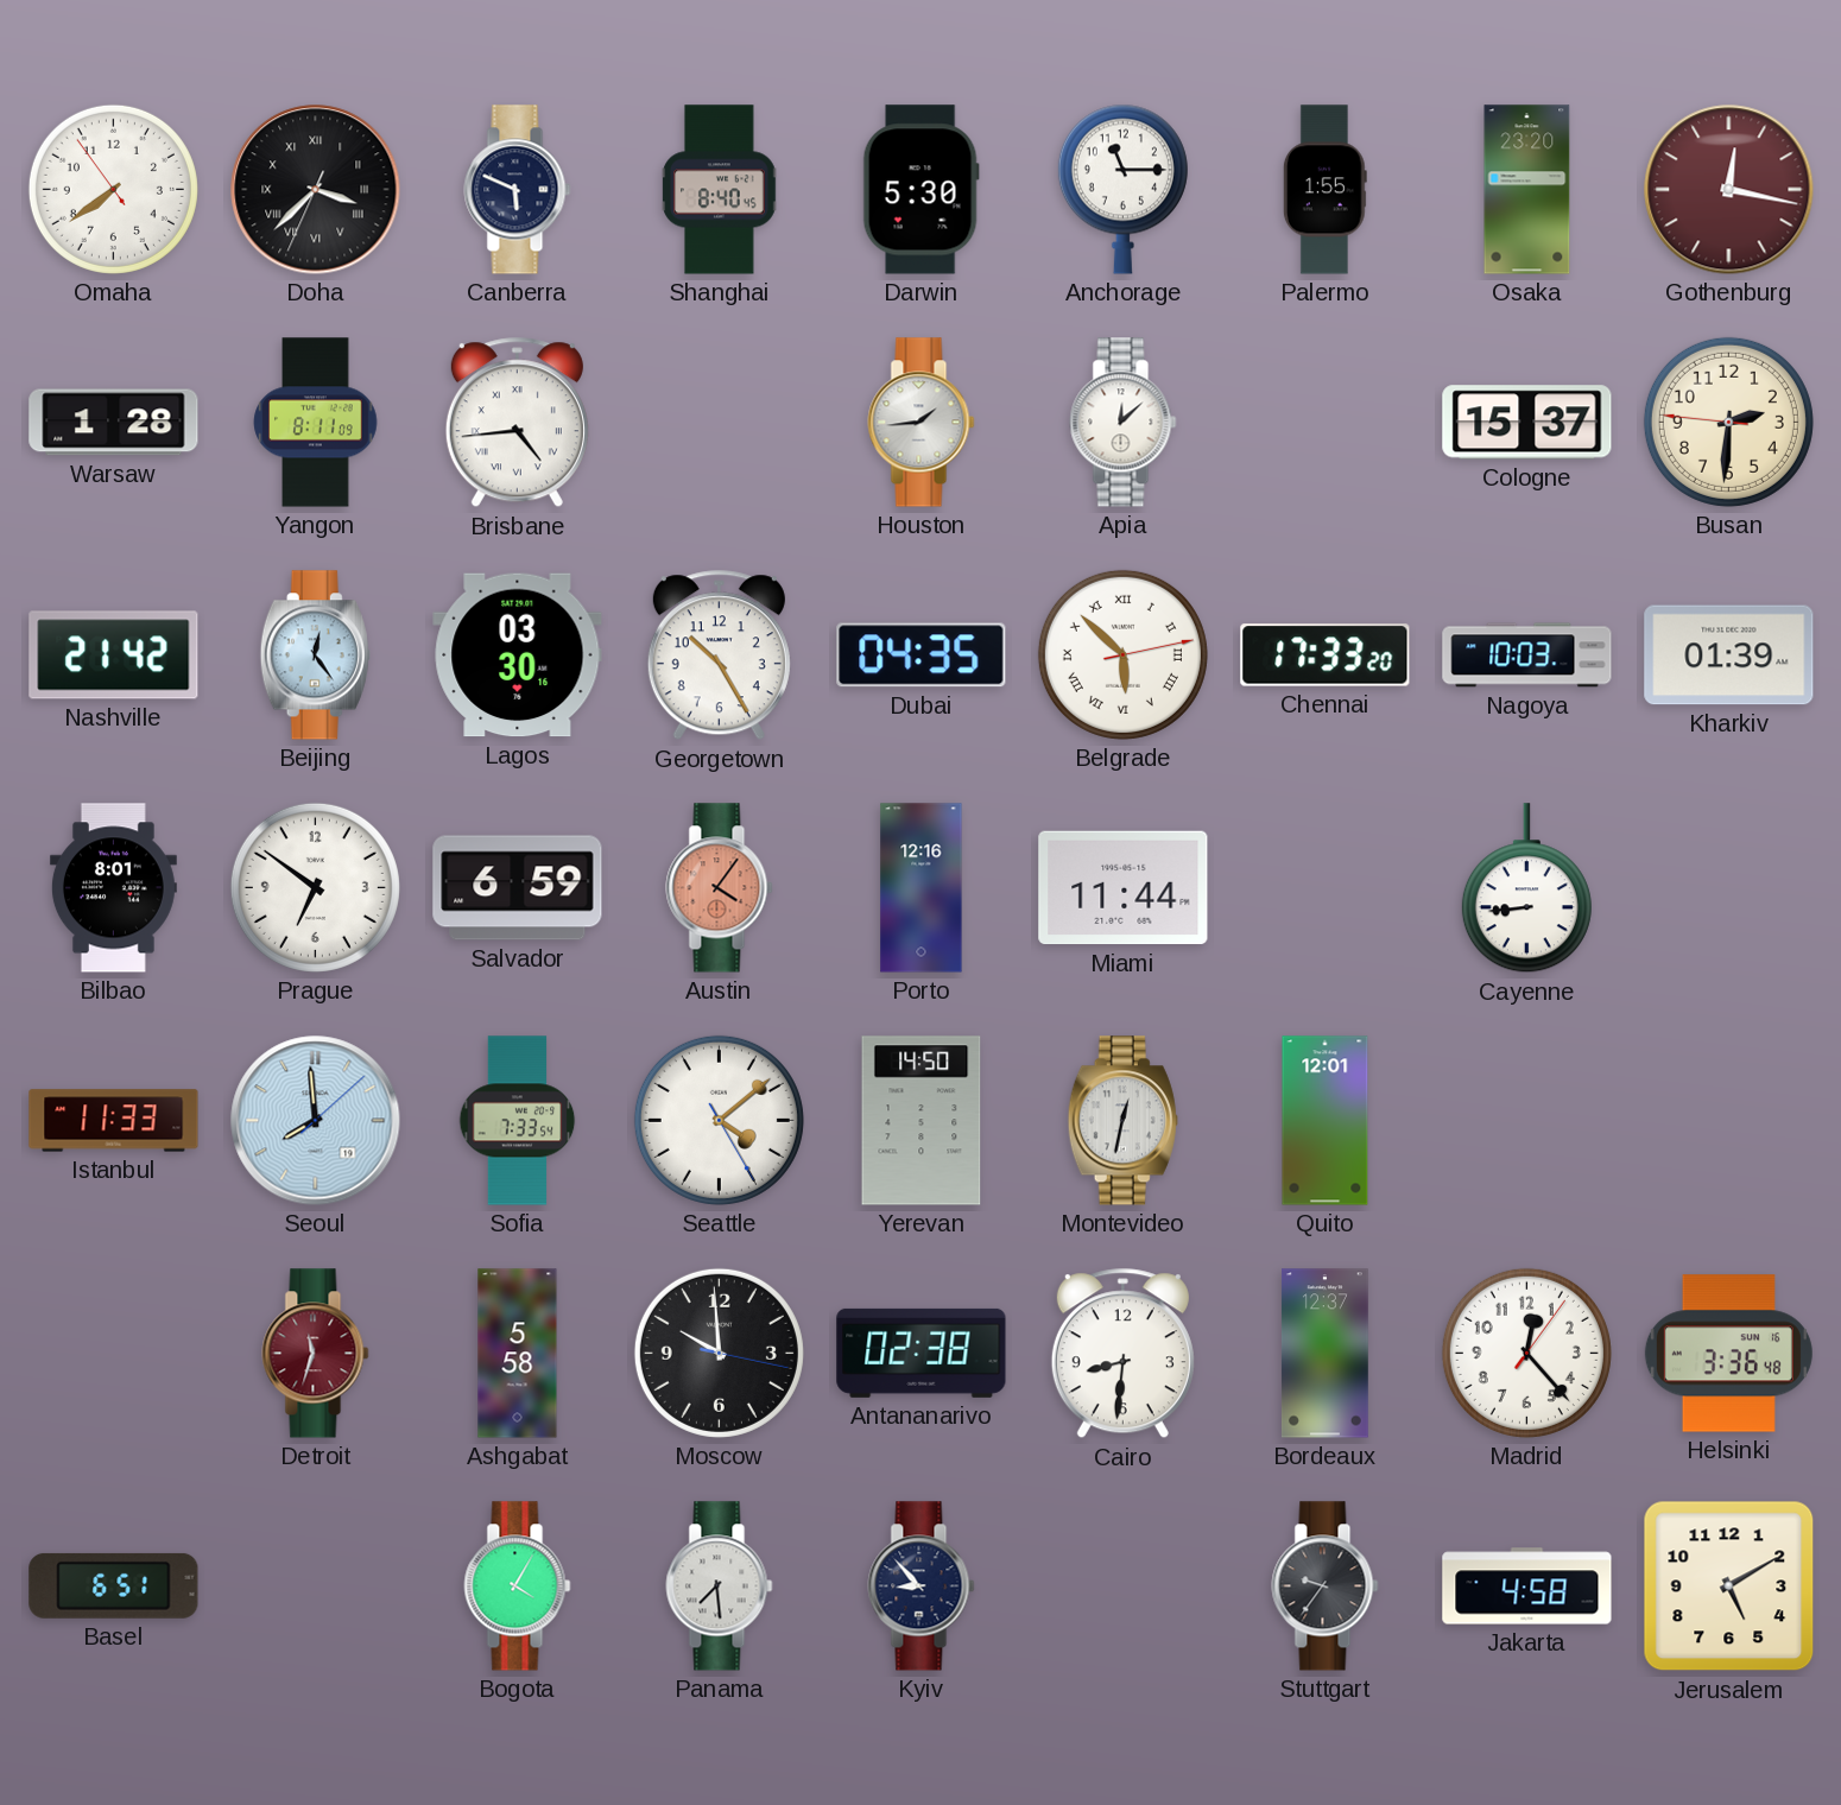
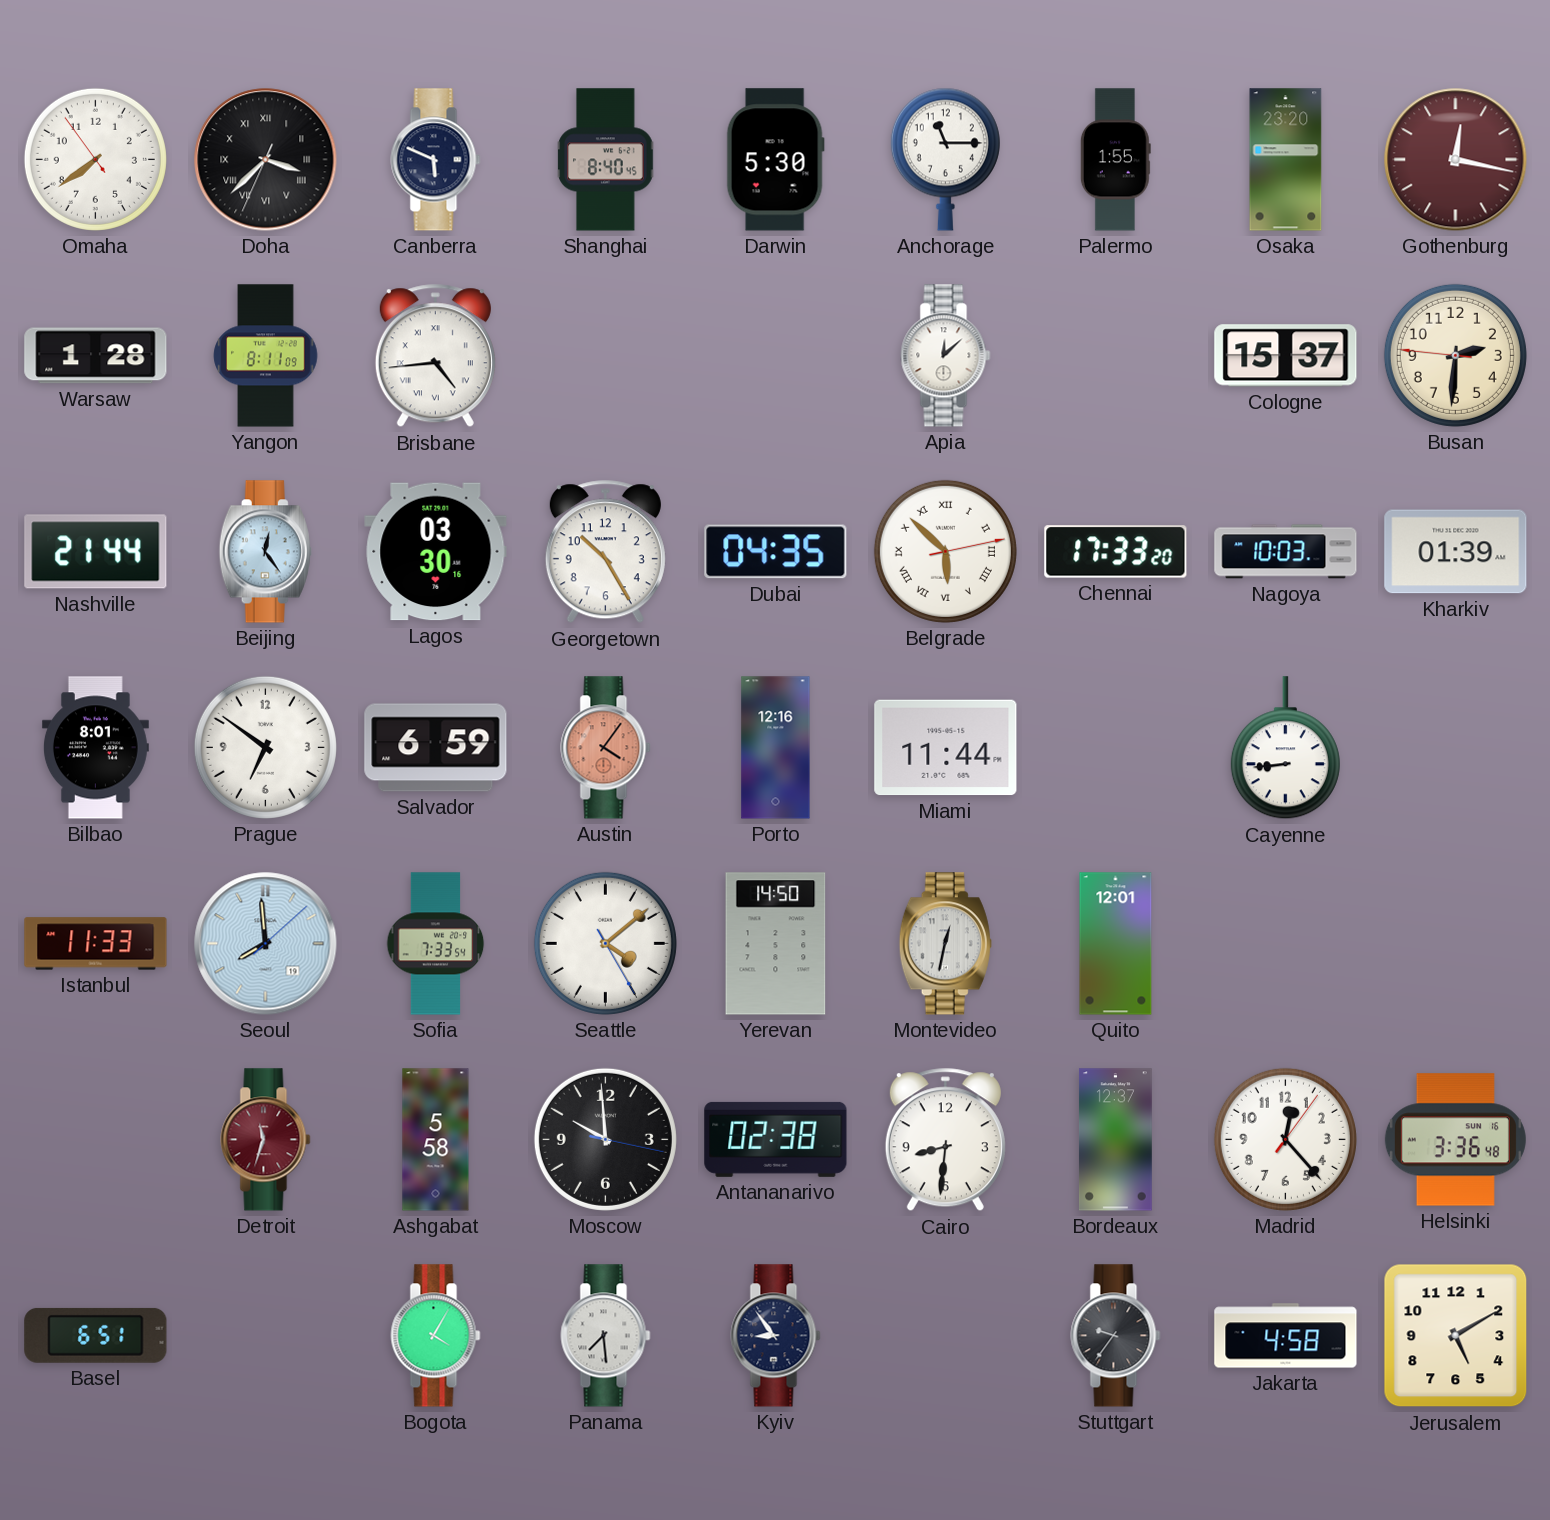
Houston: 1:44 -> none (922, 423)
Nashville: 21:42 -> 21:44 (96, 552)
Kyiv: 8:53 -> 8:54 (776, 1336)
